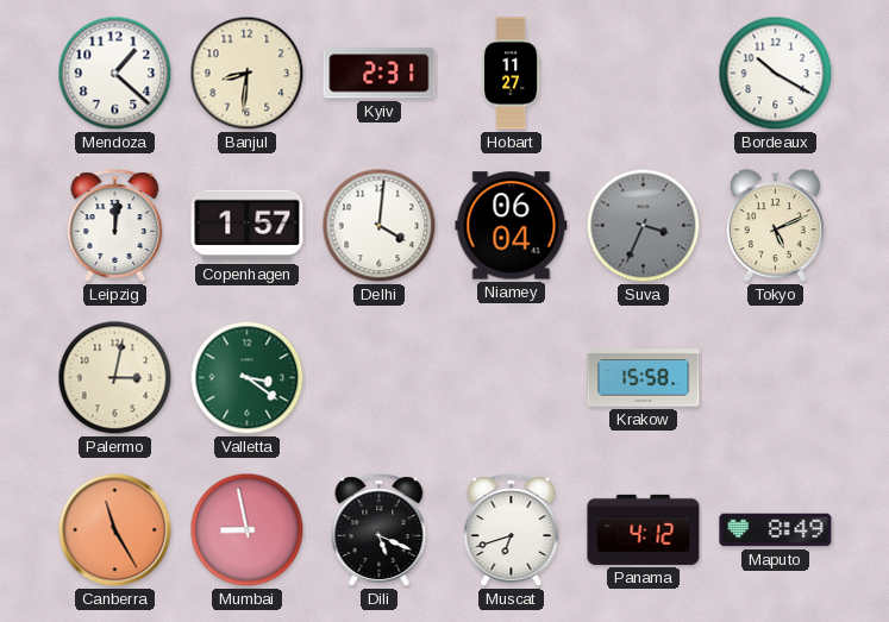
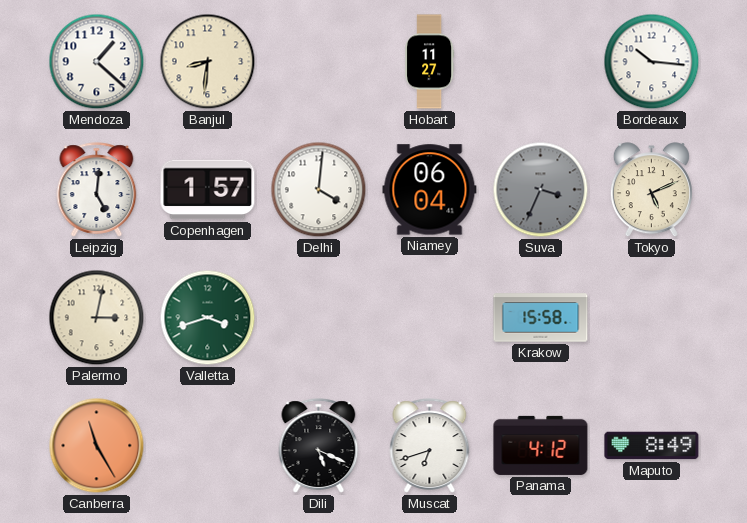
Kyiv: 2:31 -> none (380, 74)
Bordeaux: 10:20 -> 10:16 (652, 62)
Leipzig: 12:01 -> 5:01 (97, 190)
Valletta: 3:21 -> 3:42 (208, 318)
Mumbai: 8:58 -> none (248, 530)
